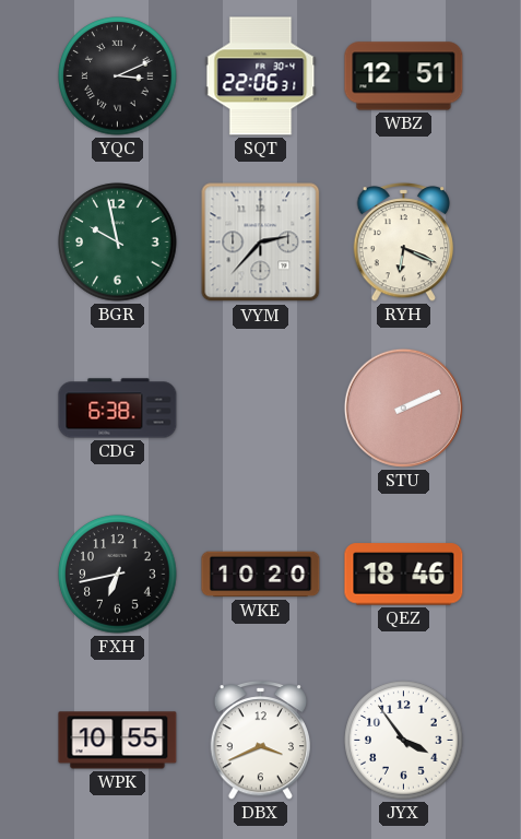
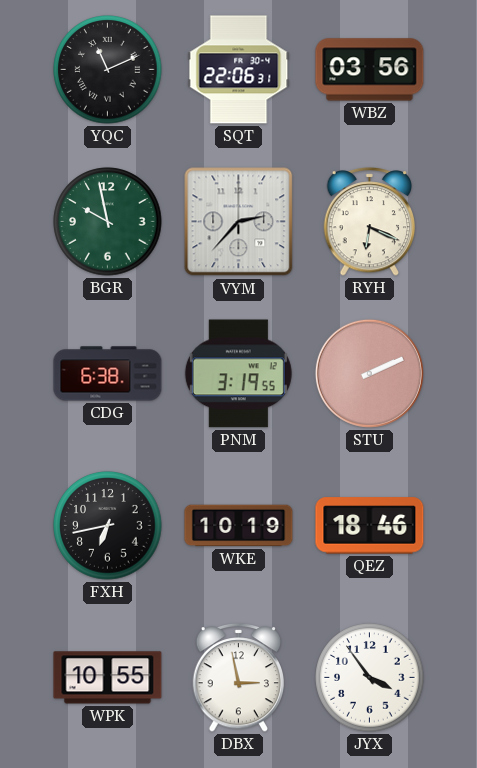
YQC: 3:11 -> 11:11 (108, 70)
WBZ: 12:51 -> 03:56 (370, 70)
PNM: none -> 3:19 (238, 374)
WKE: 10:20 -> 10:19 (239, 526)
DBX: 3:41 -> 2:58 (239, 678)
